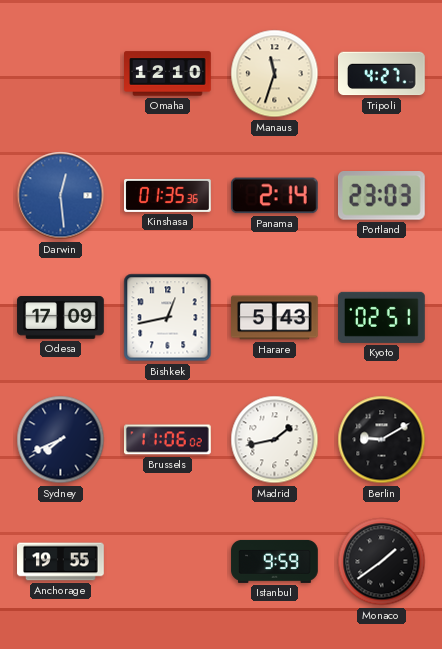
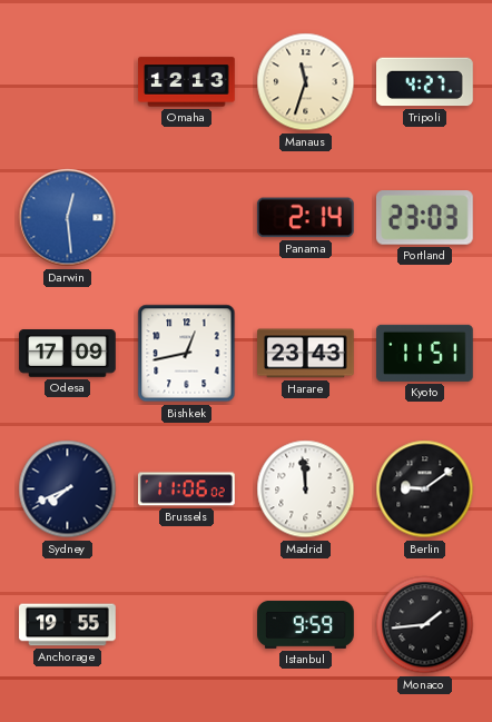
Omaha: 12:10 -> 12:13 (187, 82)
Kinshasa: 01:35 -> none (168, 195)
Harare: 5:43 -> 23:43 (306, 354)
Kyoto: 02:51 -> 11:51 (425, 353)
Madrid: 1:43 -> 11:59 (306, 489)
Berlin: 9:10 -> 9:09 (425, 489)
Monaco: 1:39 -> 1:44 (425, 625)
